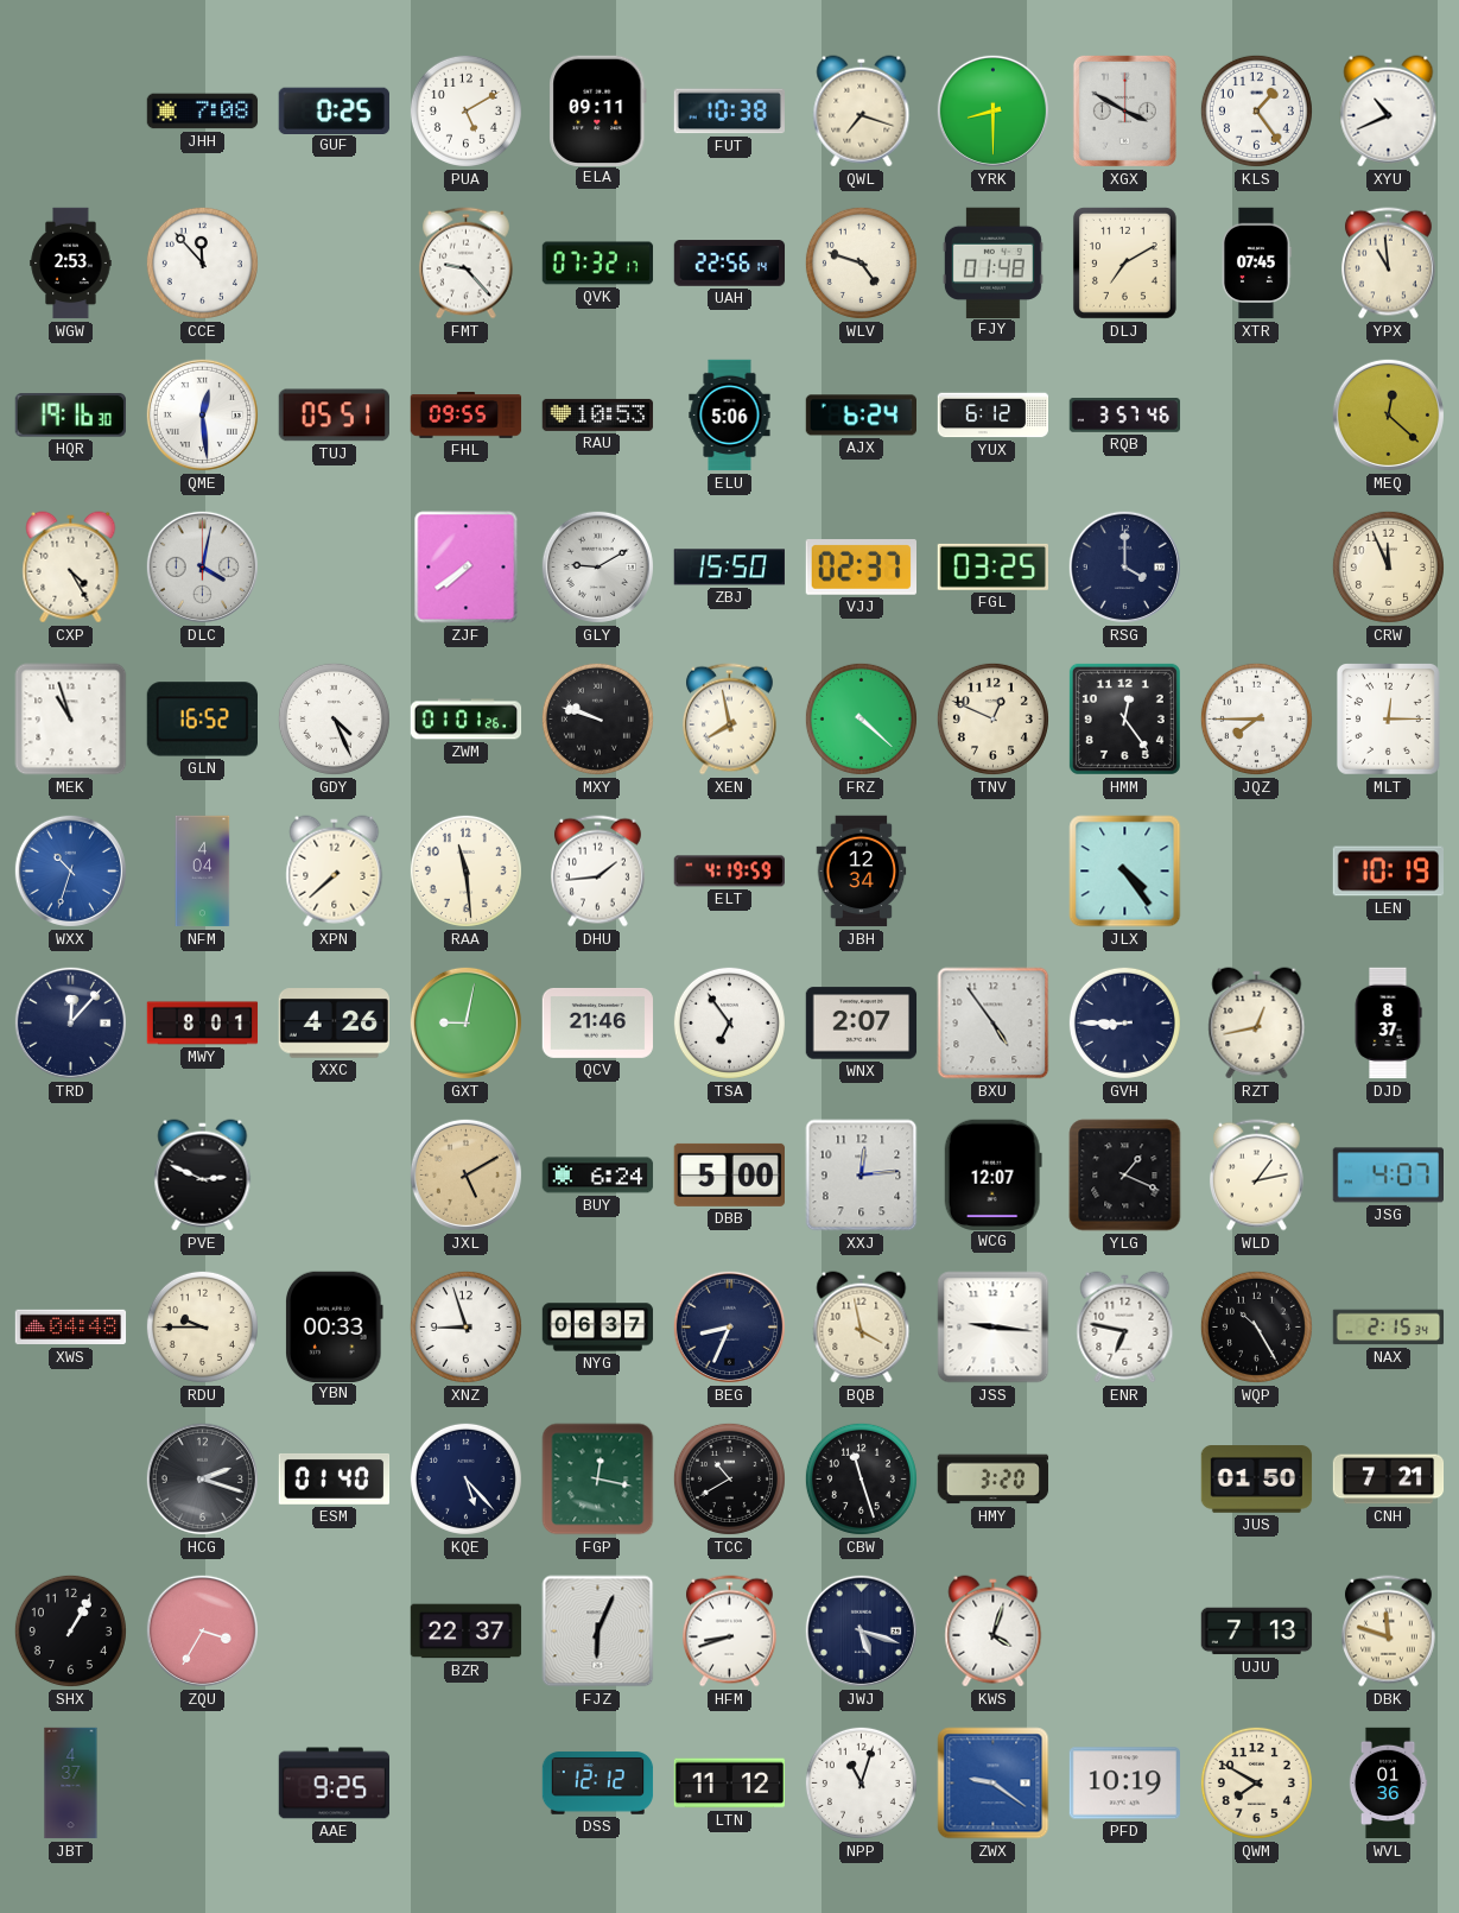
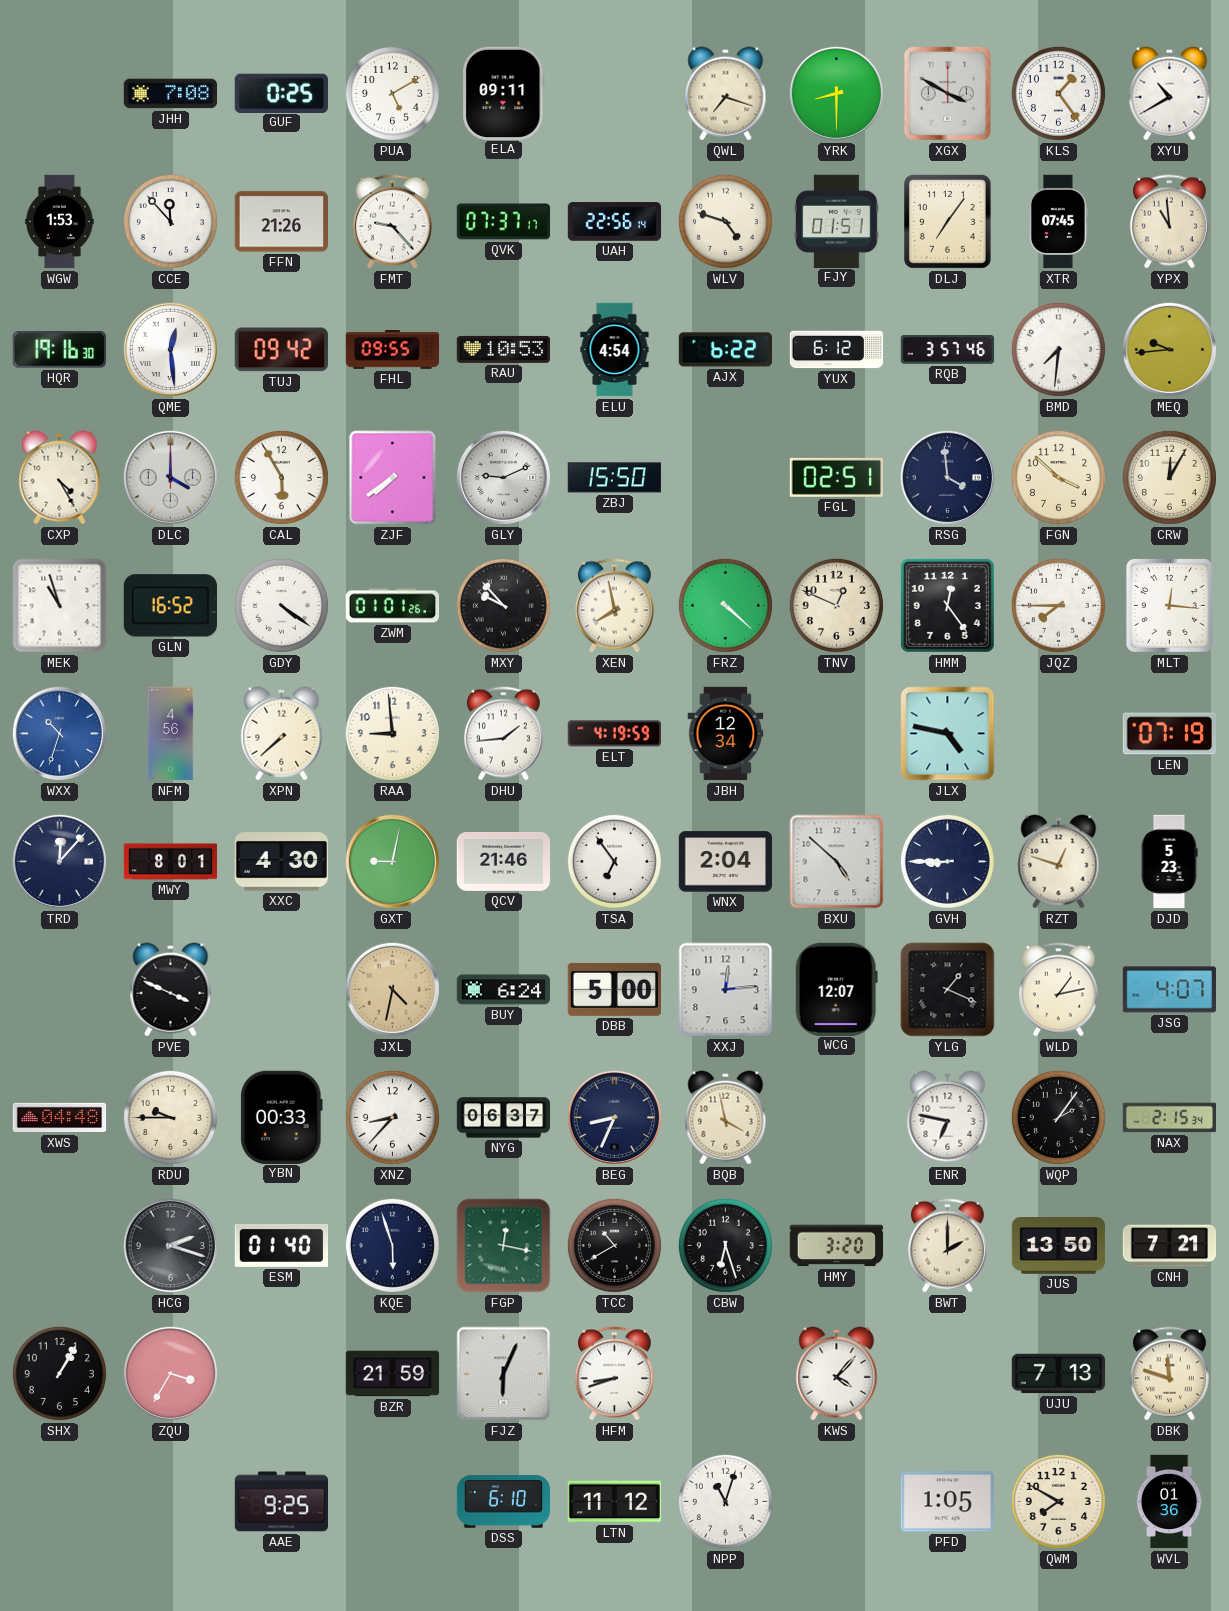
FUT: 10:38 -> none (729, 112)
XYU: 10:41 -> 10:40 (1170, 94)
WGW: 2:53 -> 1:53 (60, 222)
FFN: none -> 21:26 (281, 222)
QVK: 07:32 -> 07:37 (504, 222)
FJY: 01:48 -> 01:51 (836, 221)
DLJ: 7:10 -> 7:06 (947, 222)
TUJ: 05:51 -> 09:42 (281, 350)
ELU: 5:06 -> 4:54 (615, 350)
AJX: 6:24 -> 6:22 (725, 350)
BMD: none -> 7:31 (1058, 349)
MEQ: 12:22 -> 9:44 (1169, 349)
DLC: 4:02 -> 4:00 (170, 477)
CAL: none -> 5:55 (281, 477)
GLY: 9:10 -> 9:11 (503, 477)
VJJ: 02:37 -> none (861, 568)
FGL: 03:25 -> 02:51 (836, 477)
RSG: 4:00 -> 3:59 (947, 477)
FGN: none -> 3:52 (1058, 477)
CRW: 11:56 -> 12:05 (1169, 477)
GDY: 4:26 -> 4:21 (281, 605)
MXY: 9:48 -> 9:53 (503, 605)
MLT: 12:15 -> 12:16 (1169, 606)
NFM: 4:04 -> 4:56 (171, 734)
RAA: 11:29 -> 8:59 (392, 733)
JLX: 4:24 -> 4:47 (948, 734)
LEN: 10:19 -> 07:19 (1169, 734)
XXC: 4:26 -> 4:30 (281, 862)
WNX: 2:07 -> 2:04 (726, 862)
BXU: 4:54 -> 4:52 (837, 862)
RZT: 12:43 -> 12:48 (1059, 862)
DJD: 8:37 -> 5:23 (1169, 862)
PVE: 2:49 -> 3:49 (171, 990)
JXL: 5:10 -> 4:32 (392, 989)
XNZ: 8:57 -> 8:37 (392, 1117)
JSS: 9:16 -> none (994, 1328)
WQP: 10:25 -> 2:06 (1058, 1117)
KQE: 5:23 -> 5:57 (392, 1245)
CBW: 11:27 -> 6:27 (725, 1245)
BWT: none -> 2:00 (947, 1246)
JUS: 01:50 -> 13:50 (1059, 1246)
BZR: 22:37 -> 21:59 (393, 1374)
JWJ: 5:18 -> none (861, 1630)
KWS: 4:03 -> 4:07 (837, 1374)
JBT: 4:37 -> none (71, 1784)
DSS: 12:12 -> 6:10 (504, 1502)
ZWX: 9:21 -> none (994, 1784)
PFD: 10:19 -> 1:05 (947, 1502)
